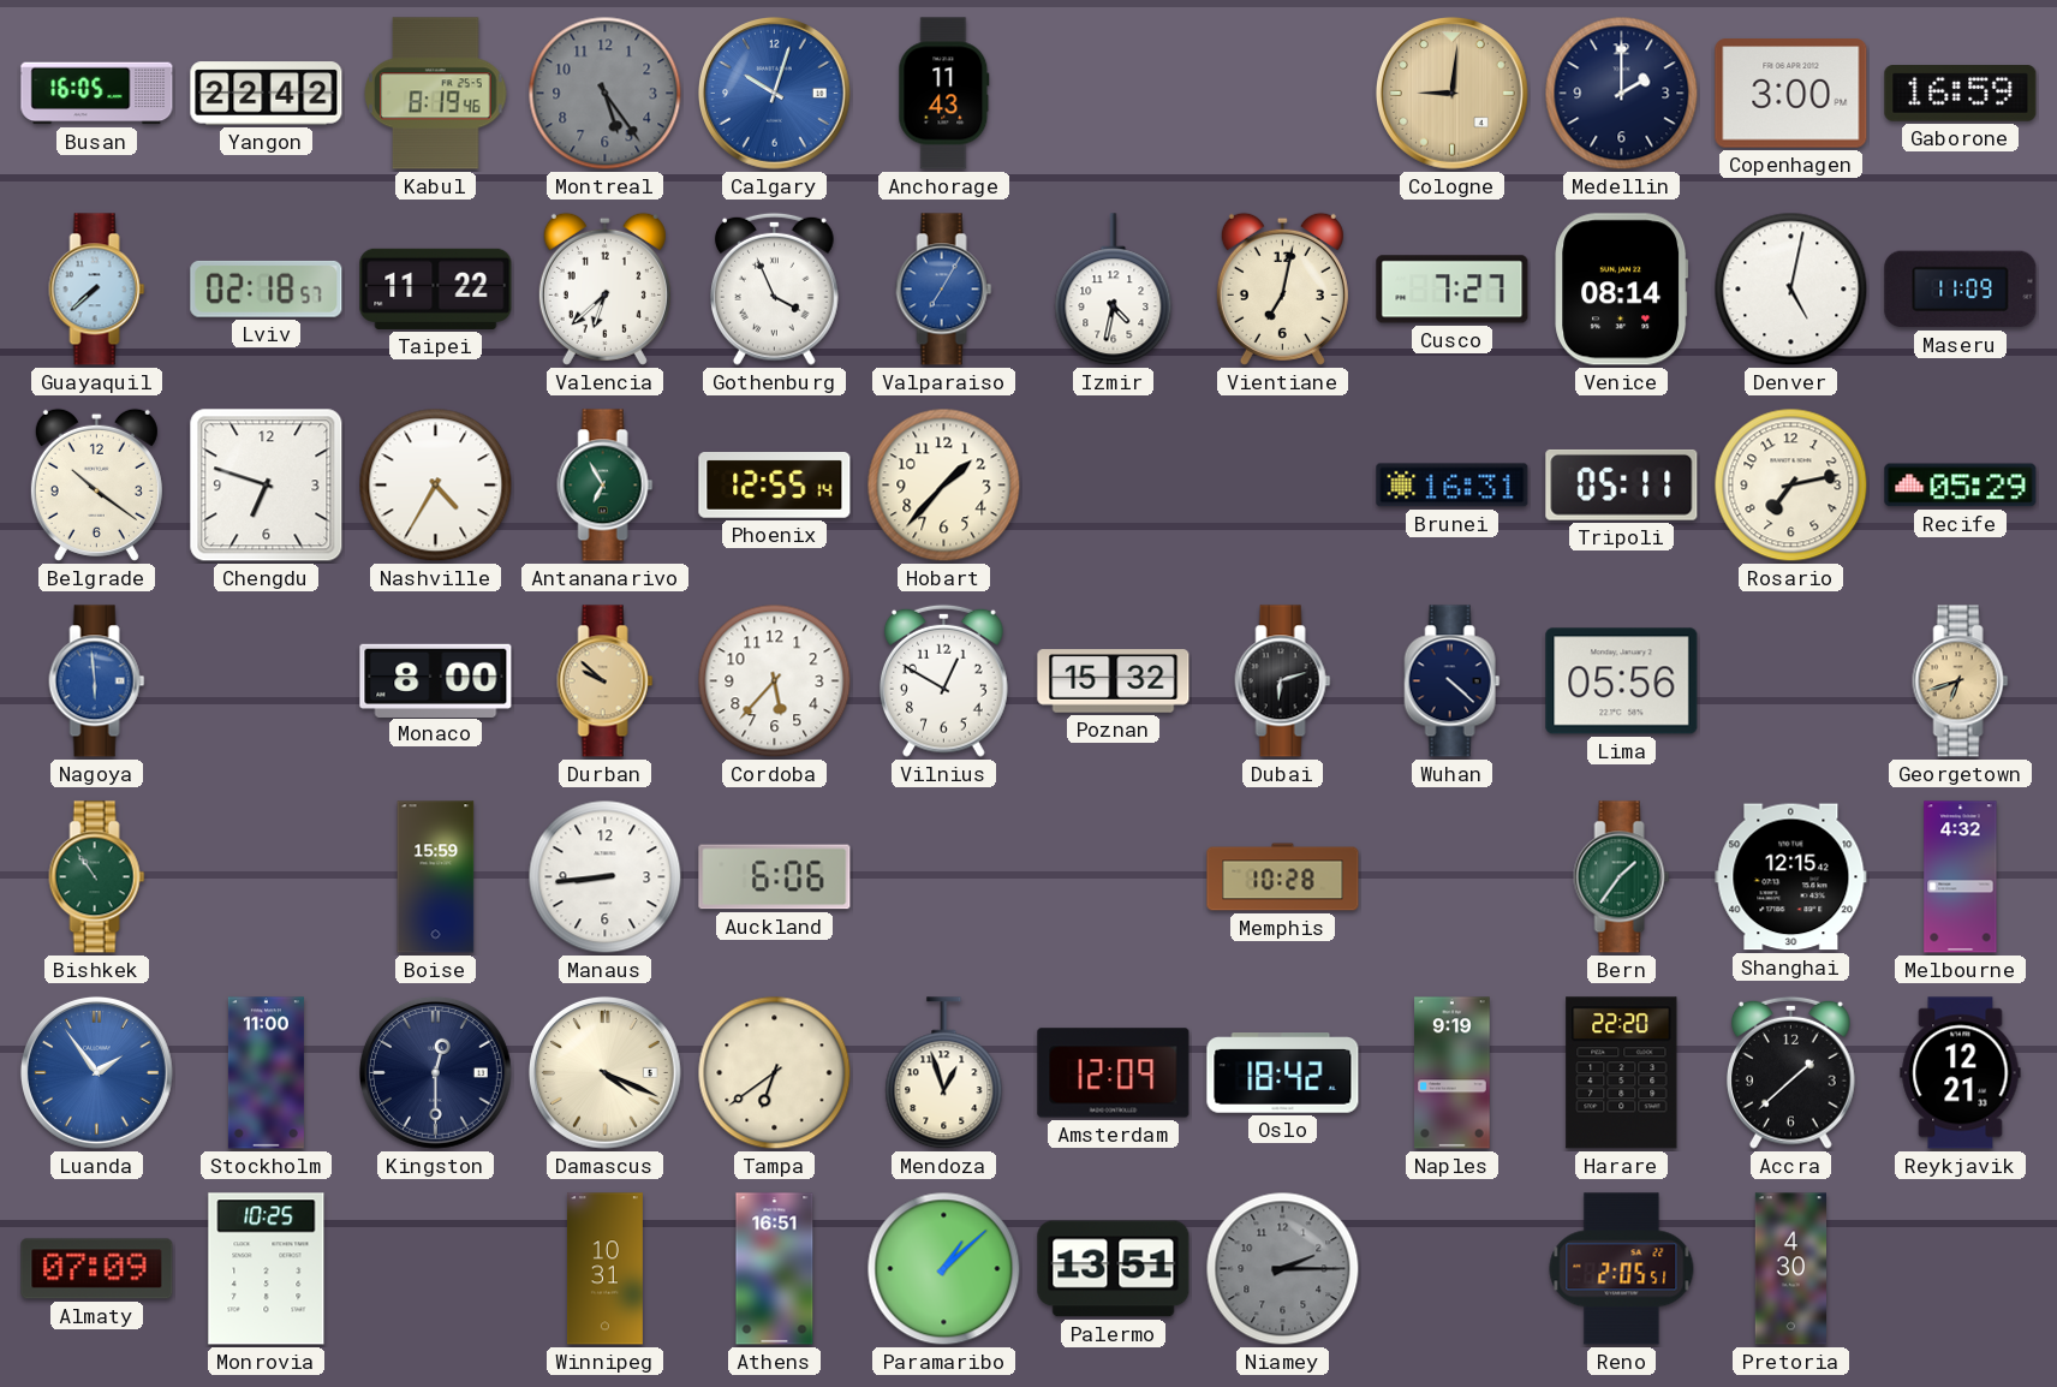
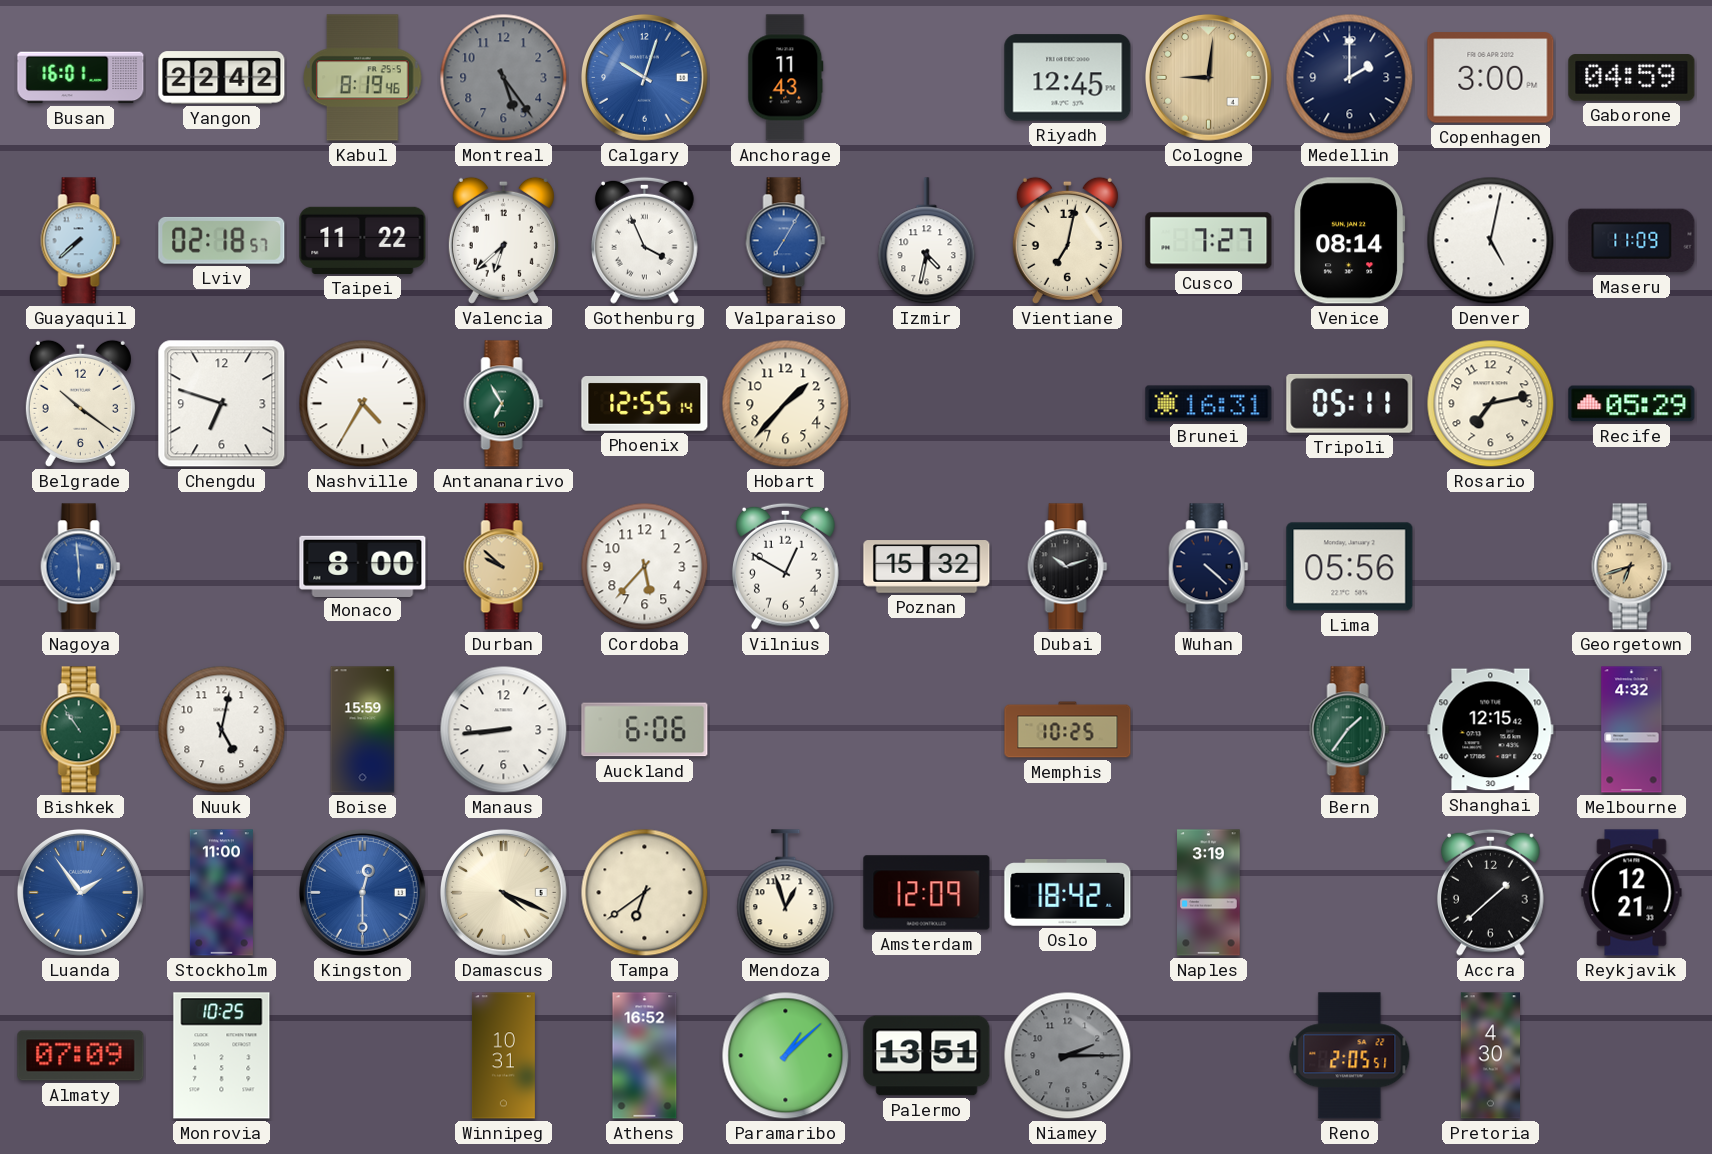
Busan: 16:05 -> 16:01 (81, 78)
Riyadh: none -> 12:45 (1068, 78)
Gaborone: 16:59 -> 04:59 (1632, 78)
Dubai: 6:12 -> 10:12 (1068, 567)
Nuuk: none -> 5:02 (222, 730)
Memphis: 10:28 -> 10:25 (1068, 730)
Kingston dial: navy -> blue (362, 892)
Naples: 9:19 -> 3:19 (1209, 893)
Harare: 22:20 -> none (1622, 1073)
Athens: 16:51 -> 16:52 (645, 1056)
